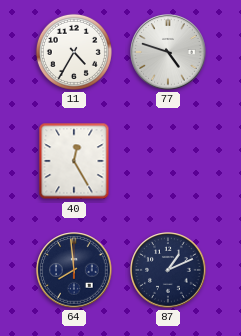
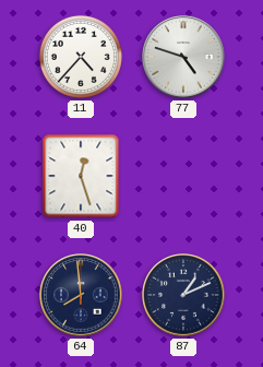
11: 4:35 -> 4:37 (81, 57)
40: 12:25 -> 12:27 (81, 176)
